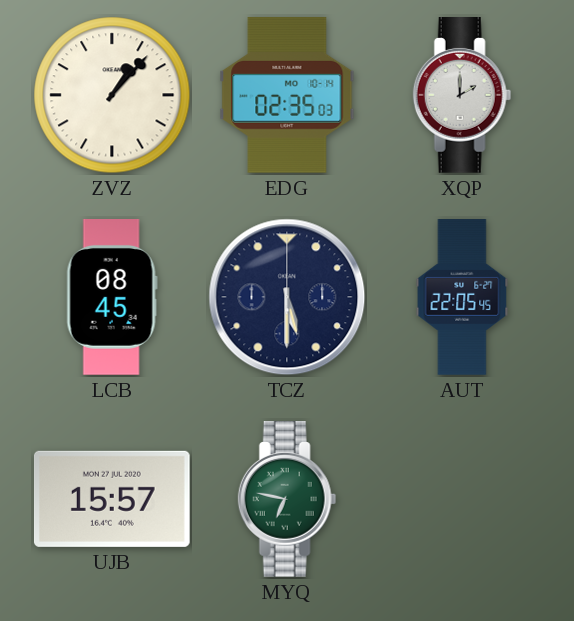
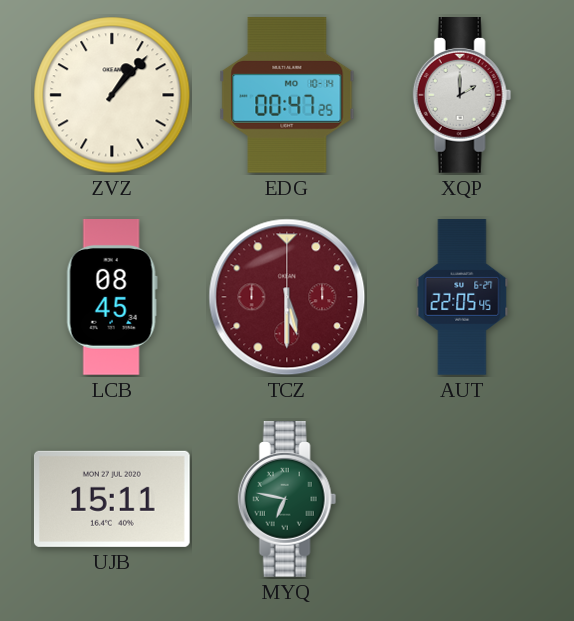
EDG: 02:35 -> 00:47 (287, 95)
TCZ dial: navy -> burgundy (287, 297)
UJB: 15:57 -> 15:11 (112, 499)
